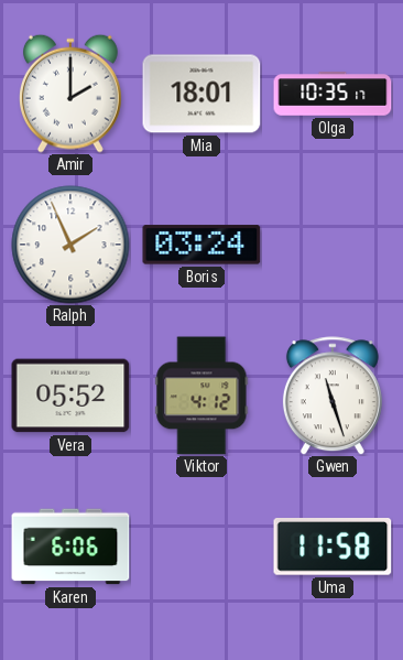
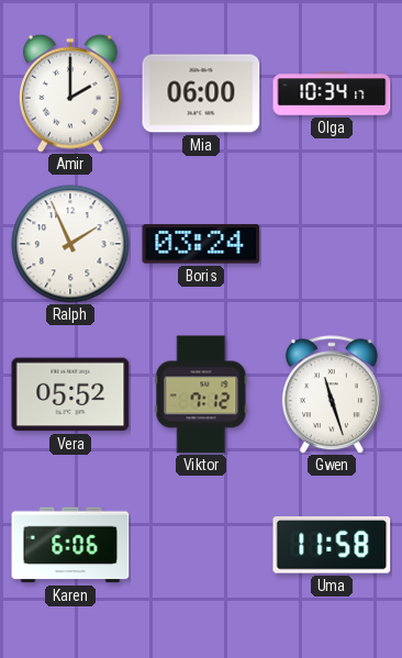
Mia: 18:01 -> 06:00 (201, 93)
Olga: 10:35 -> 10:34 (332, 93)
Viktor: 4:12 -> 7:12 (201, 394)
